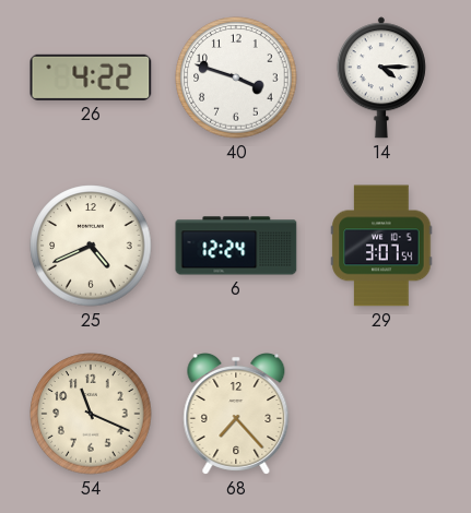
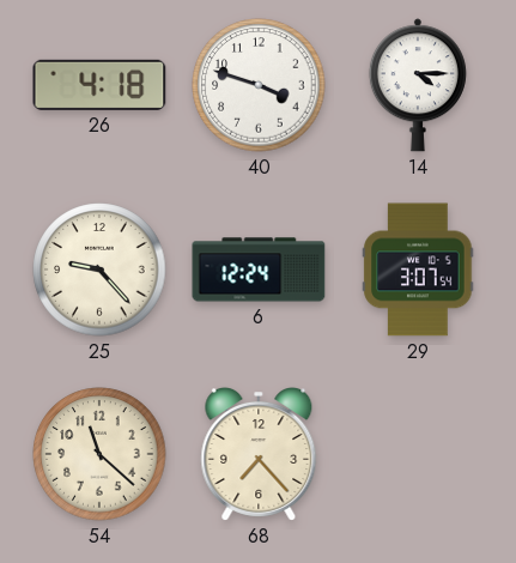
26: 4:22 -> 4:18 (99, 85)
25: 4:41 -> 9:23 (99, 270)
54: 11:19 -> 11:22 (99, 454)
